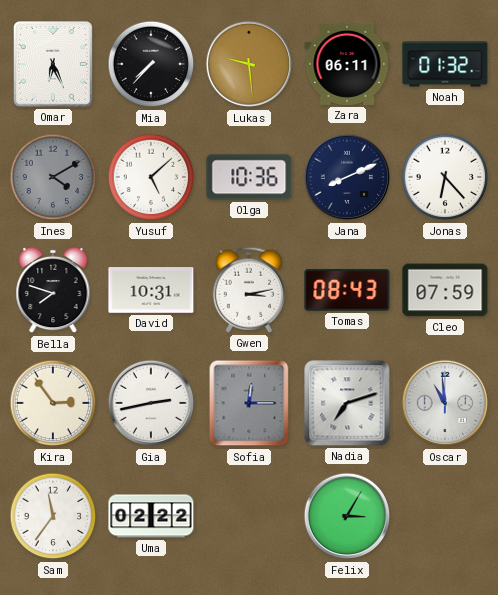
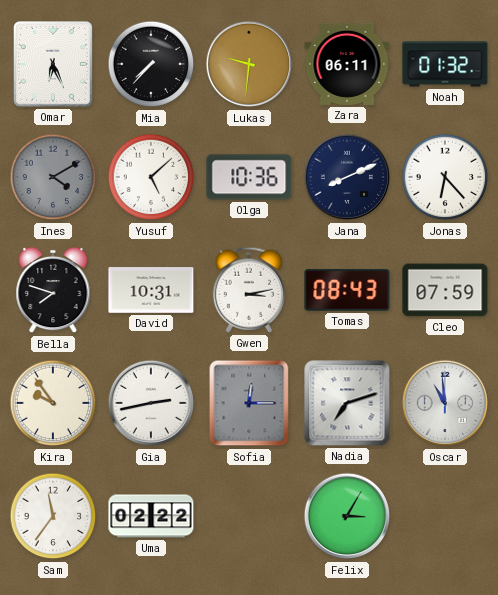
Lukas: 9:29 -> 9:31 (249, 64)
Kira: 2:54 -> 9:54 (53, 403)
